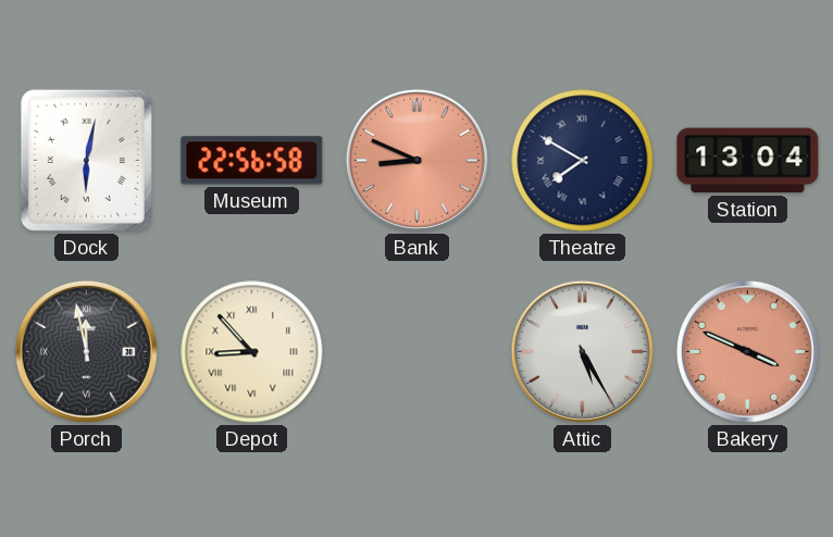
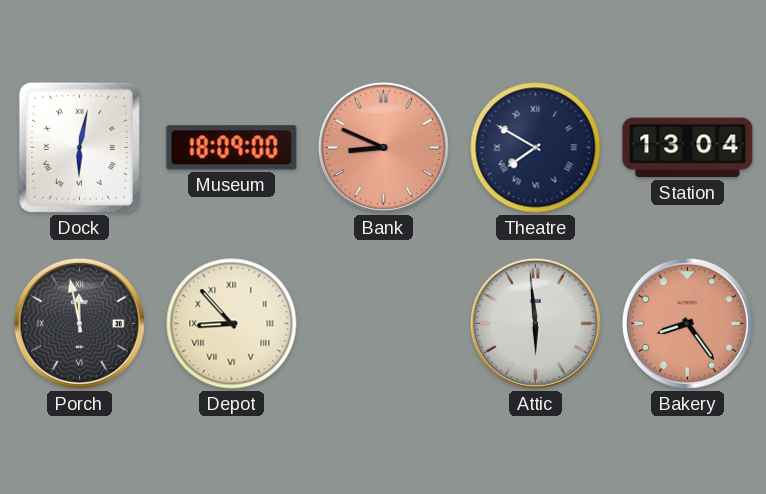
Museum: 22:56 -> 18:09 (232, 148)
Attic: 5:25 -> 5:59 (535, 323)
Bakery: 3:49 -> 8:24 (687, 323)
